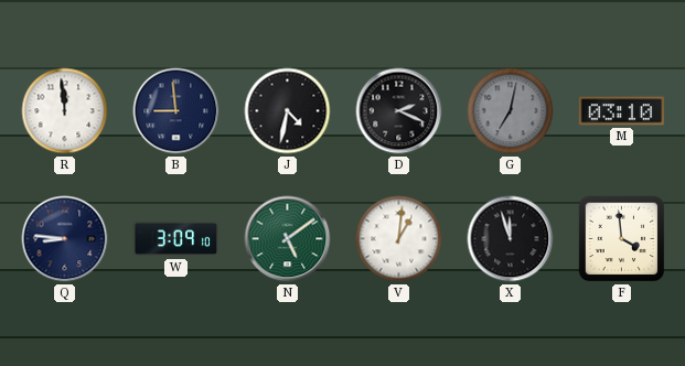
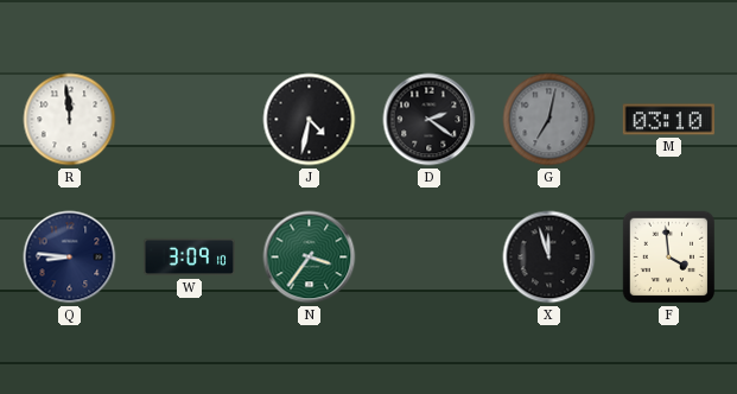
B: 8:59 -> none (176, 111)
D: 2:19 -> 2:21 (430, 120)
N: 5:09 -> 3:36 (310, 258)
V: 1:01 -> none (399, 239)
